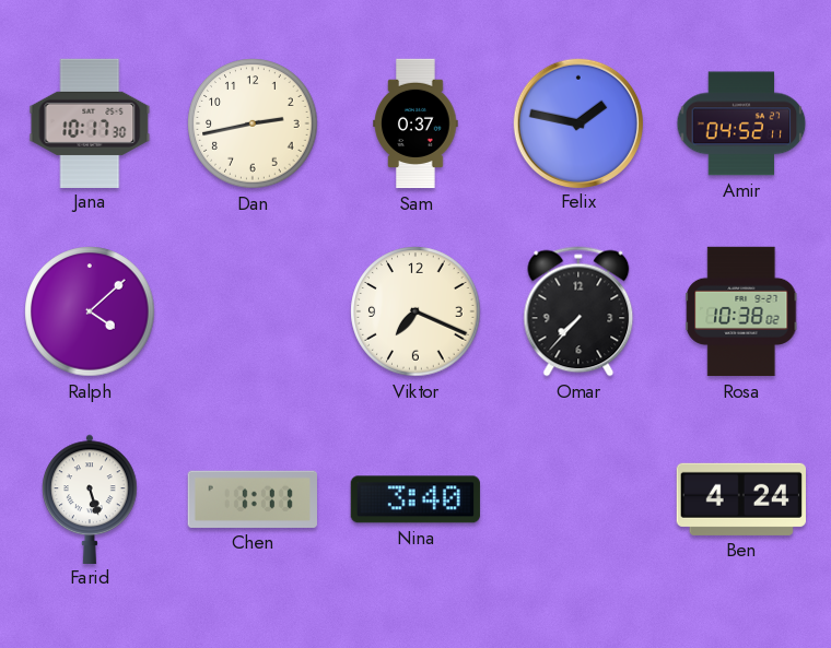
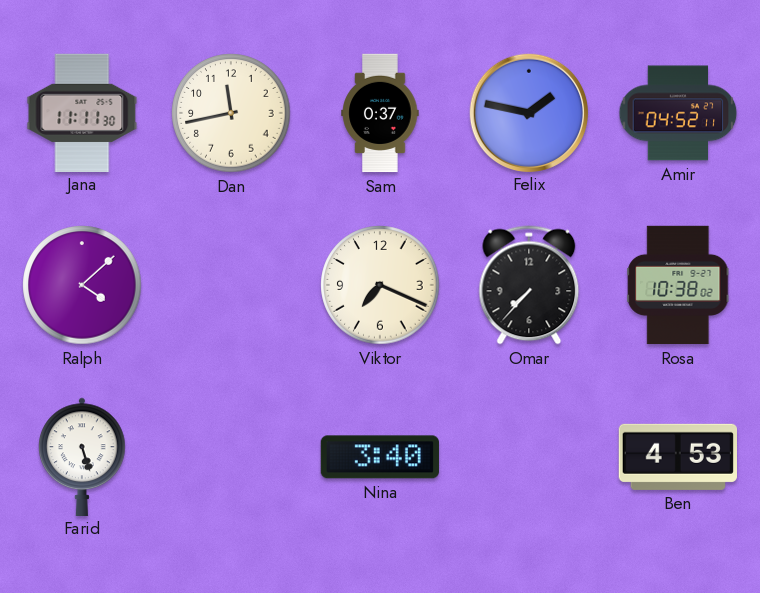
Jana: 10:17 -> 11:11 (82, 112)
Dan: 2:43 -> 11:43 (231, 113)
Chen: 1:11 -> none (253, 499)
Ben: 4:24 -> 4:53 (677, 457)
